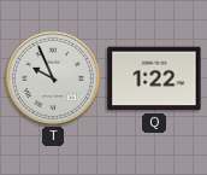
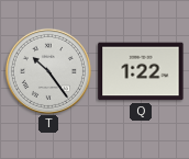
T: 9:56 -> 10:24 (48, 71)
